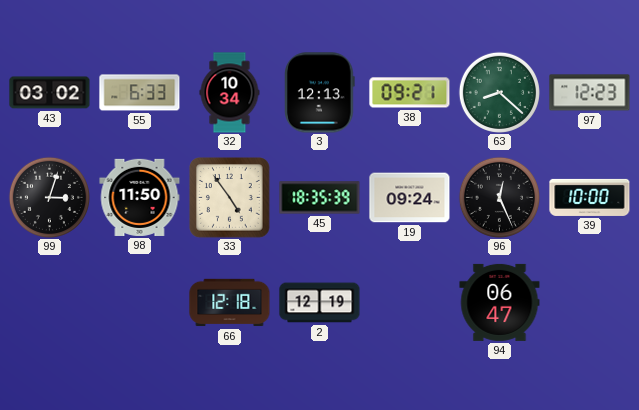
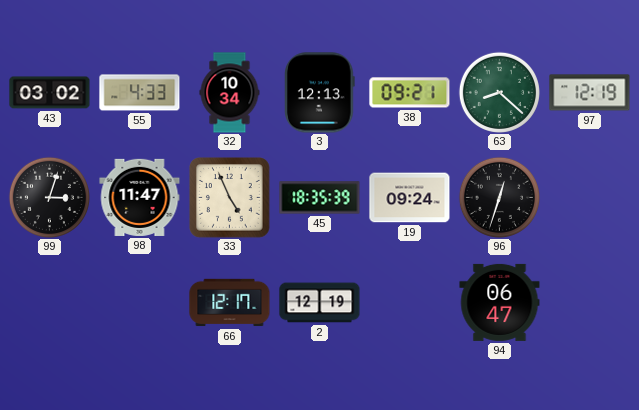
55: 6:33 -> 4:33 (140, 93)
97: 12:23 -> 12:19 (590, 93)
98: 11:50 -> 11:47 (140, 197)
33: 4:54 -> 4:56 (230, 198)
96: 12:26 -> 12:33 (499, 197)
39: 10:00 -> none (590, 197)
66: 12:18 -> 12:17 (230, 303)
